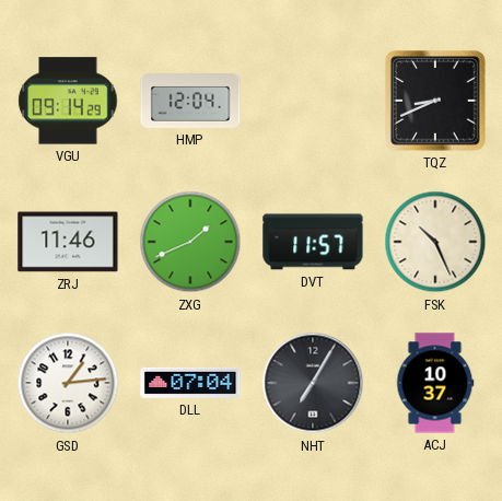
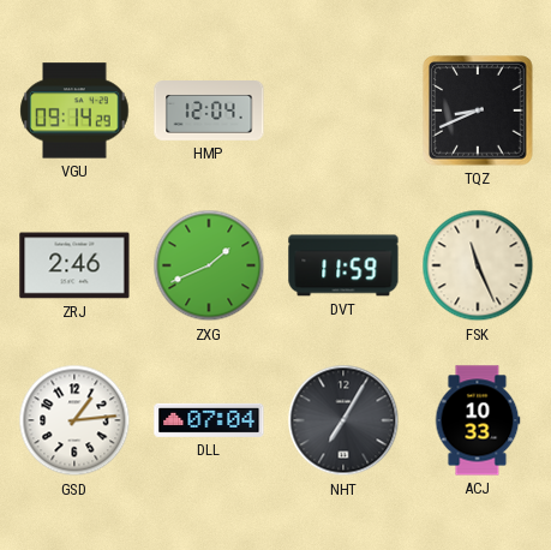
ZRJ: 11:46 -> 2:46 (74, 265)
DVT: 11:57 -> 11:59 (343, 265)
FSK: 10:26 -> 11:26 (478, 265)
ACJ: 10:37 -> 10:33 (478, 420)
